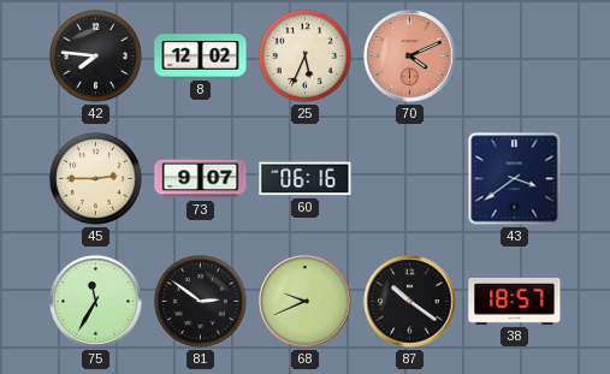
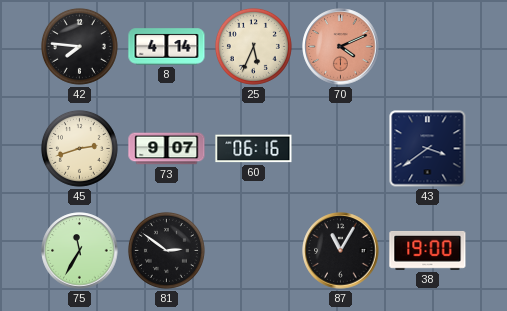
8: 12:02 -> 4:14 (167, 47)
45: 2:45 -> 2:42 (79, 148)
68: 9:41 -> none (306, 302)
87: 10:21 -> 11:05 (341, 251)
38: 18:57 -> 19:00 (428, 250)
